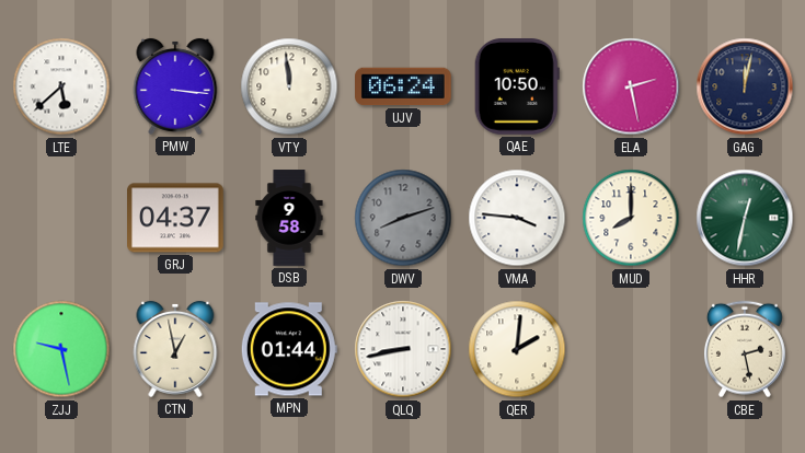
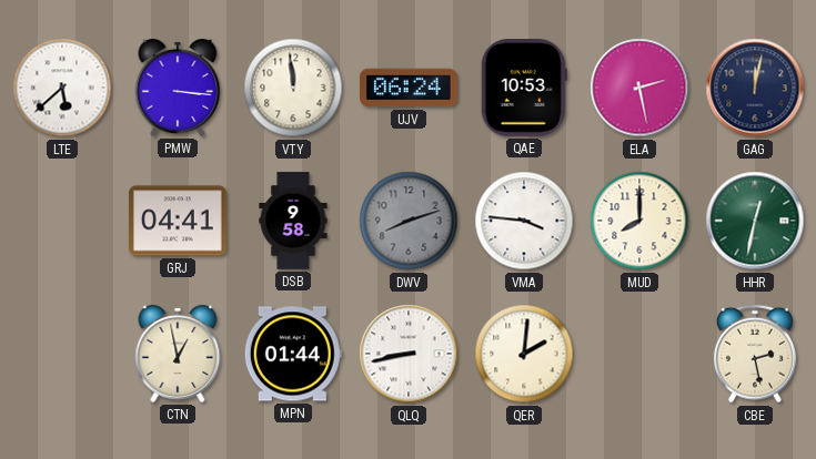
QAE: 10:50 -> 10:53 (524, 89)
GRJ: 04:37 -> 04:41 (179, 221)
ZJJ: 9:28 -> none (61, 349)
